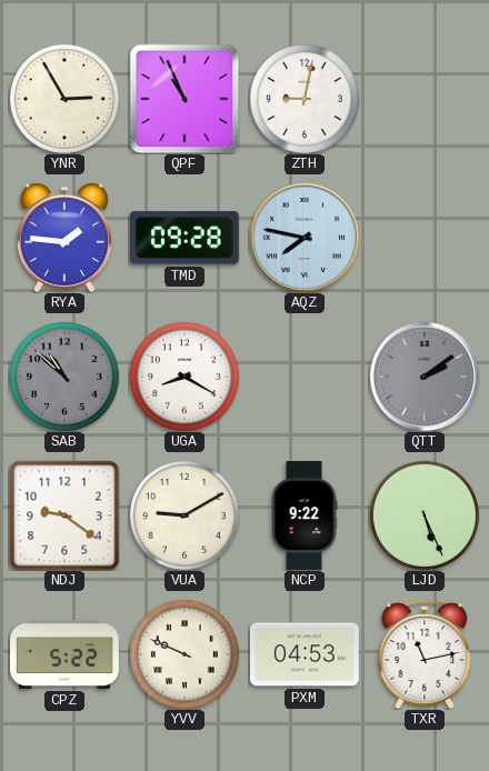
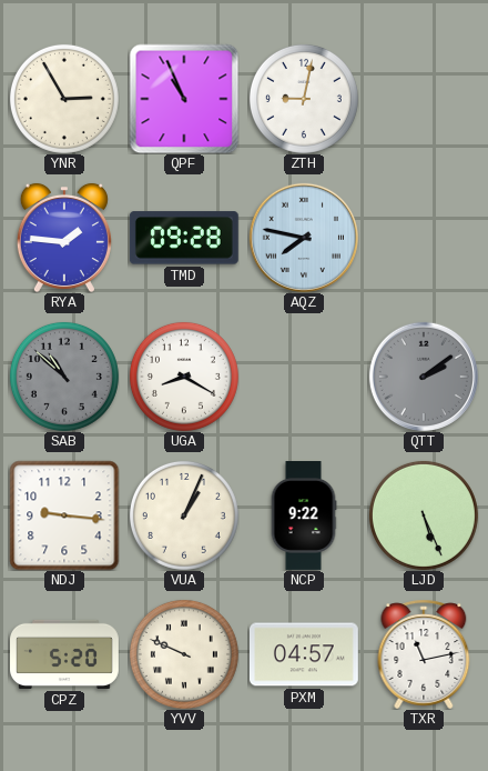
NDJ: 9:21 -> 9:16 (64, 515)
VUA: 9:10 -> 1:04 (184, 515)
CPZ: 5:22 -> 5:20 (65, 654)
PXM: 04:53 -> 04:57 (304, 654)
